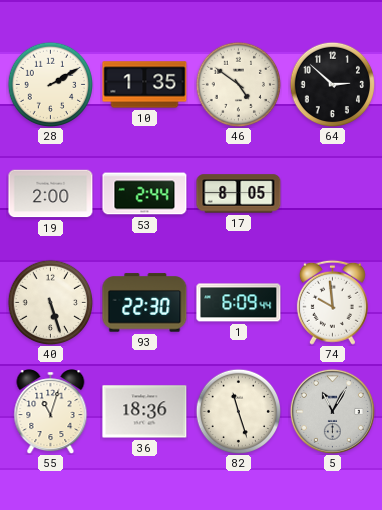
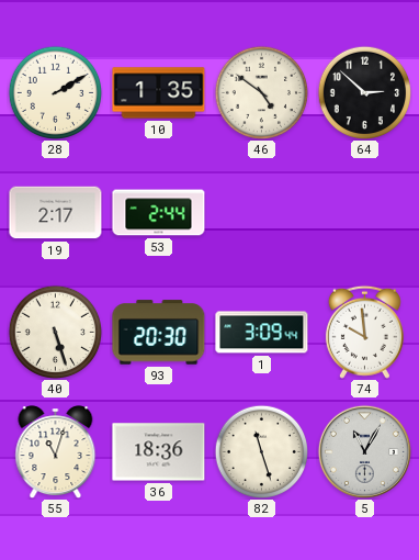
19: 2:00 -> 2:17 (56, 213)
17: 8:05 -> none (239, 194)
93: 22:30 -> 20:30 (159, 333)
1: 6:09 -> 3:09 (262, 333)
